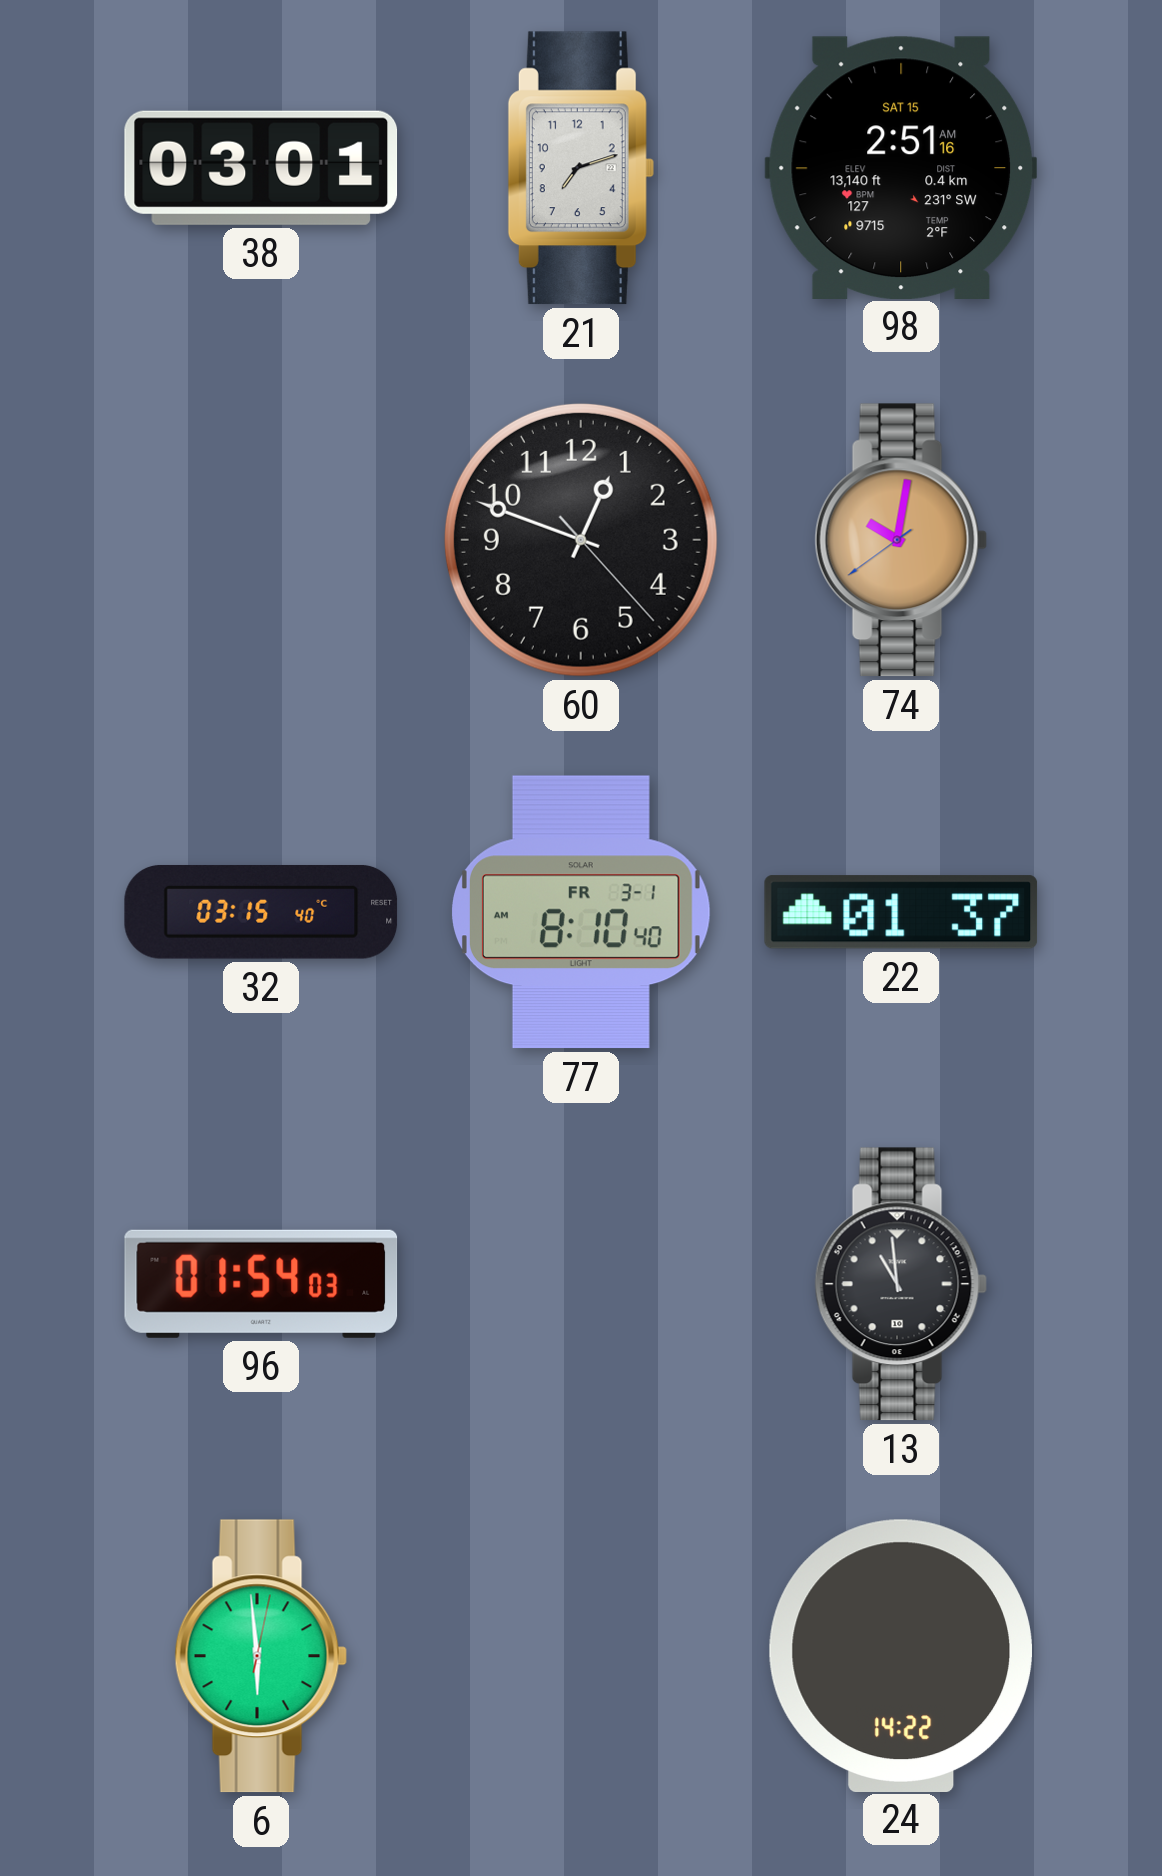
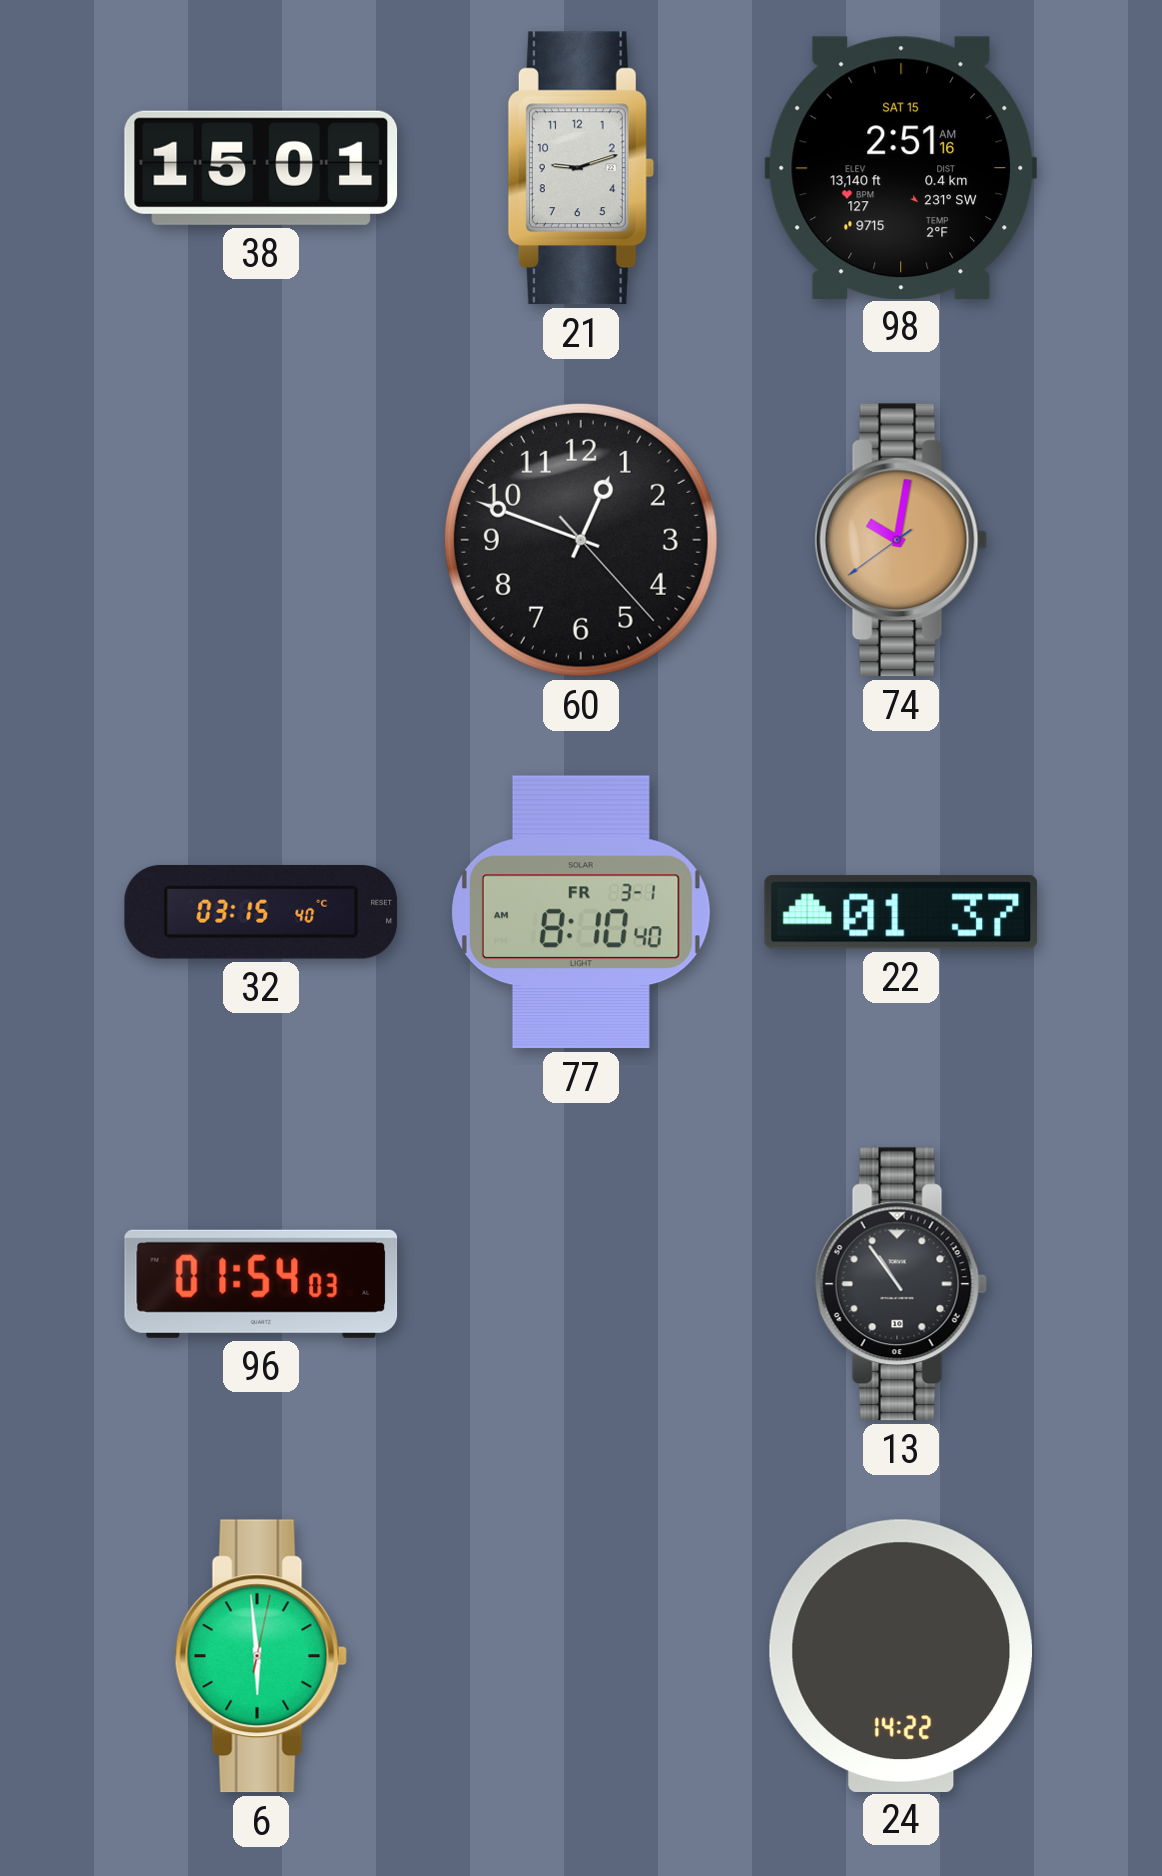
38: 03:01 -> 15:01 (261, 168)
21: 7:12 -> 9:12 (581, 168)
13: 10:59 -> 10:54 (901, 1284)
